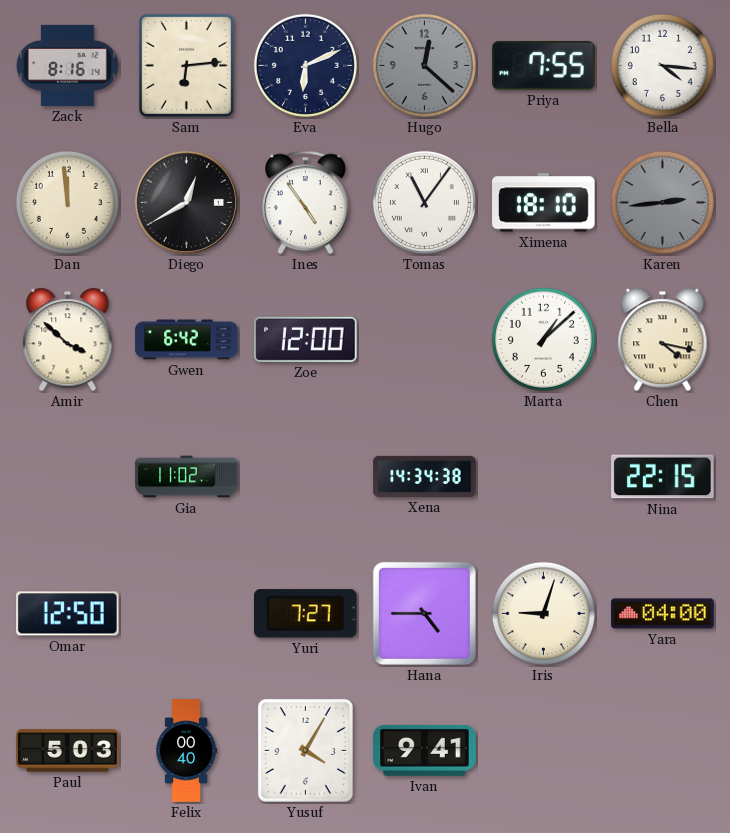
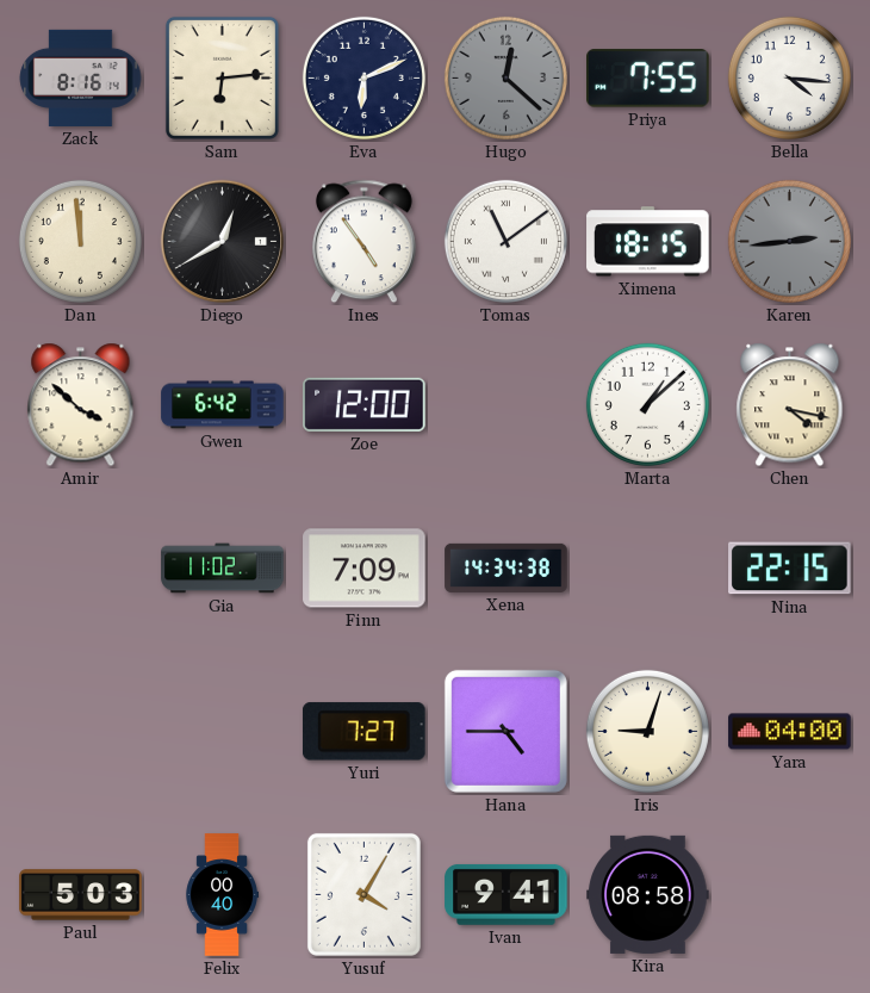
Tomas: 11:06 -> 11:09 (505, 241)
Ximena: 18:10 -> 18:15 (648, 242)
Finn: none -> 7:09 (365, 569)
Omar: 12:50 -> none (68, 614)
Kira: none -> 08:58 (648, 894)
